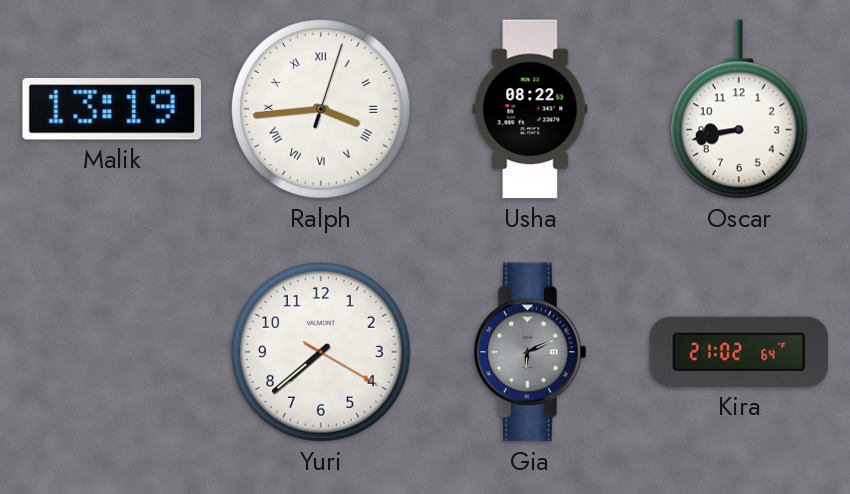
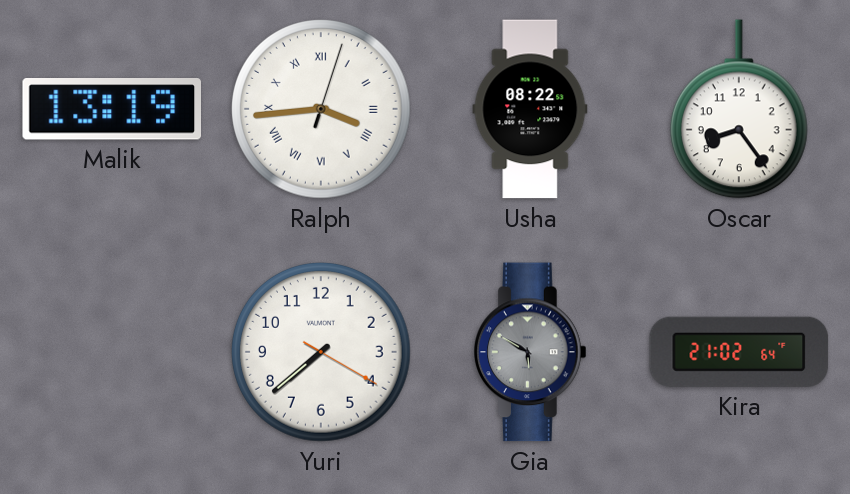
Oscar: 8:43 -> 8:24 (739, 109)
Gia: 6:11 -> 5:50 (530, 352)
